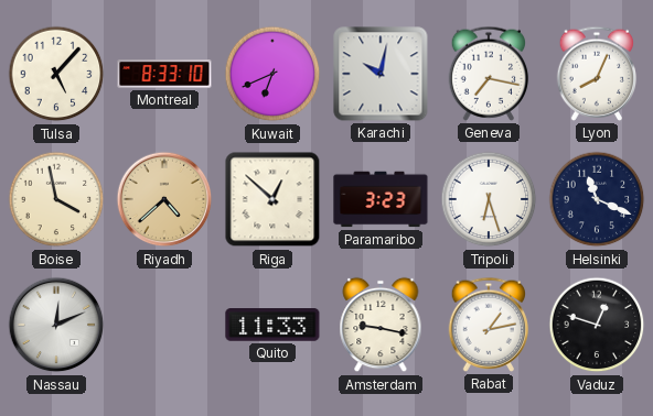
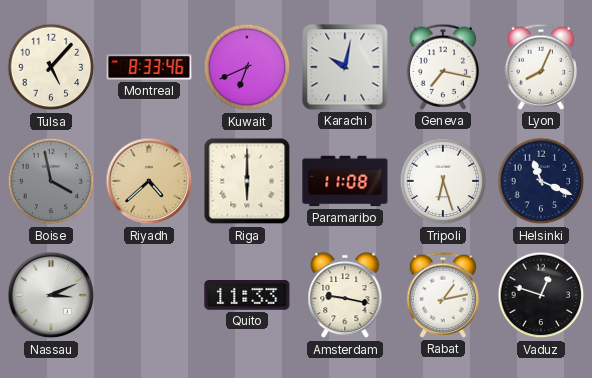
Montreal: 8:33:10 -> 8:33:46 (149, 67)
Boise dial: cream -> grey (51, 181)
Riga: 12:52 -> 6:00 (247, 181)
Paramaribo: 3:23 -> 11:08 (345, 181)
Nassau: 12:11 -> 3:11 (51, 295)
